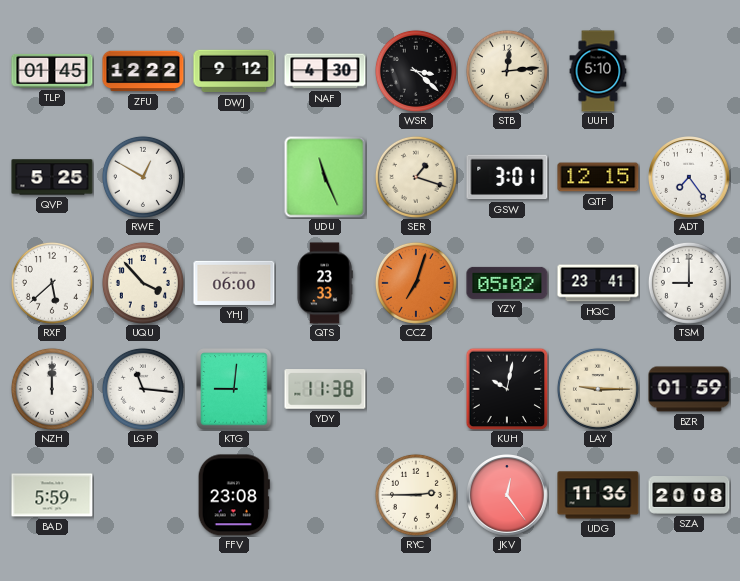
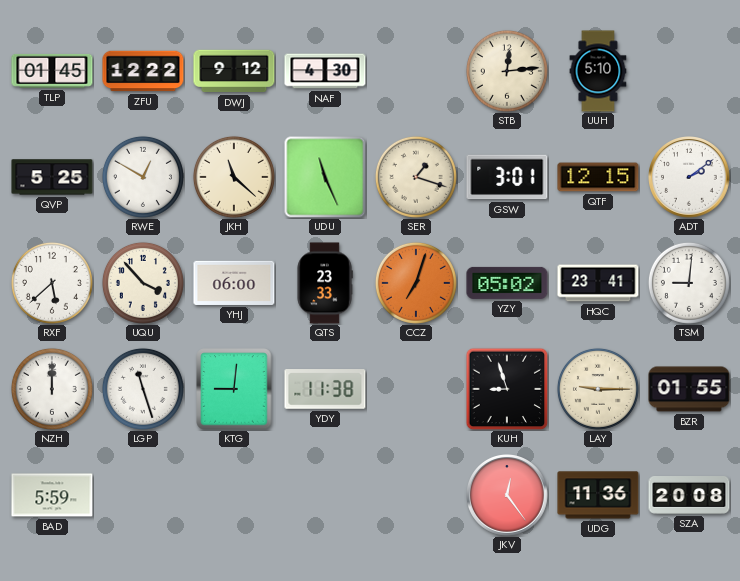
WSR: 3:22 -> none (416, 71)
JKH: none -> 11:22 (234, 177)
ADT: 7:24 -> 2:09 (690, 177)
TSM: 9:00 -> 9:01 (689, 283)
LGP: 11:16 -> 11:27 (143, 389)
KUH: 10:02 -> 8:57 (507, 389)
BZR: 01:59 -> 01:55 (689, 389)
FFV: 23:08 -> none (234, 495)
RYC: 2:45 -> none (416, 495)
